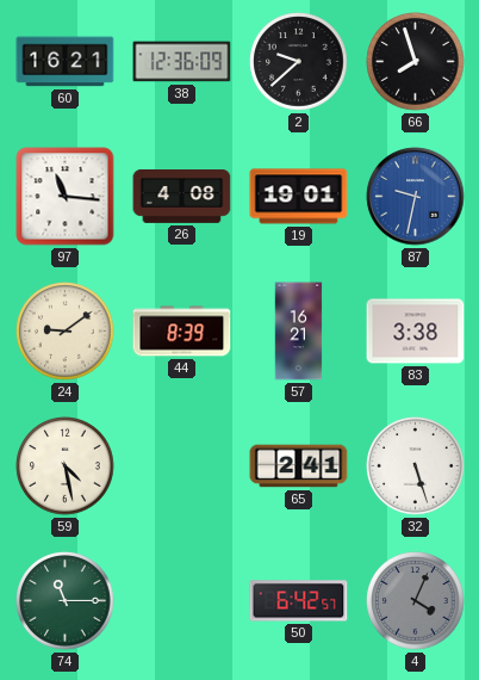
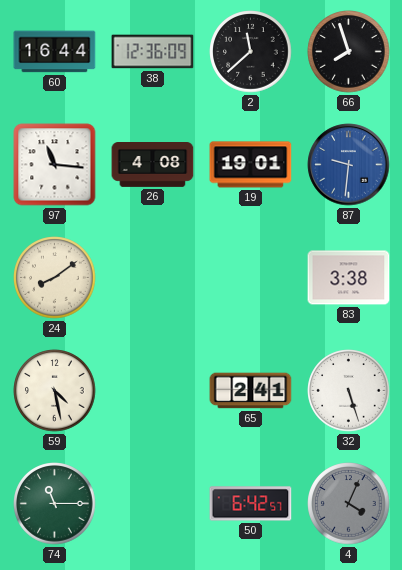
60: 16:21 -> 16:44 (55, 52)
2: 9:38 -> 11:38 (251, 52)
87: 9:32 -> 9:31 (349, 165)
24: 9:09 -> 8:09 (55, 278)
44: 8:39 -> none (182, 332)
57: 16:21 -> none (299, 332)
